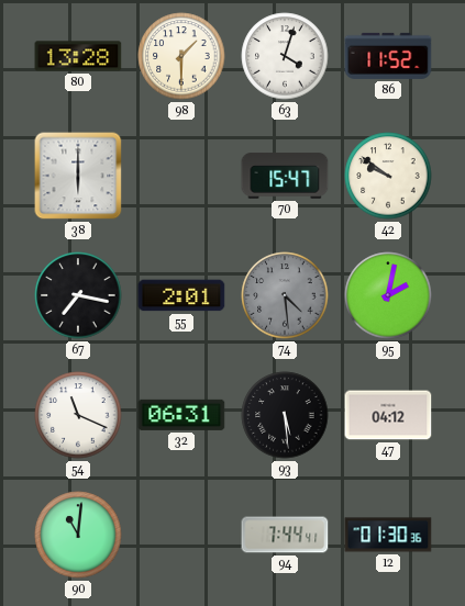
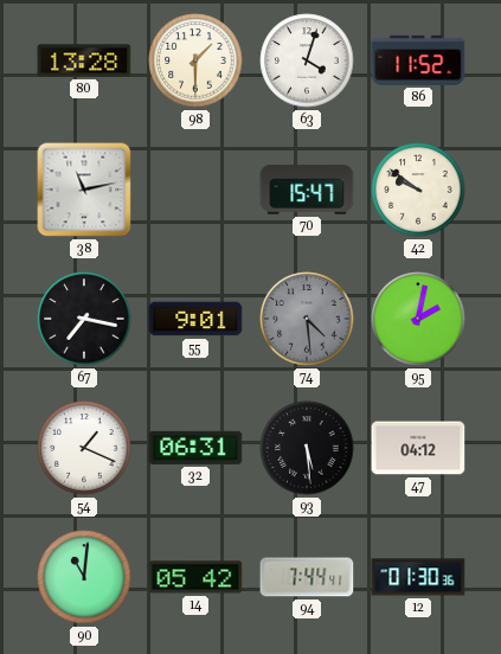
38: 6:00 -> 11:13 (84, 190)
55: 2:01 -> 9:01 (195, 319)
54: 11:19 -> 1:19 (84, 448)
14: none -> 05:42 (195, 577)
